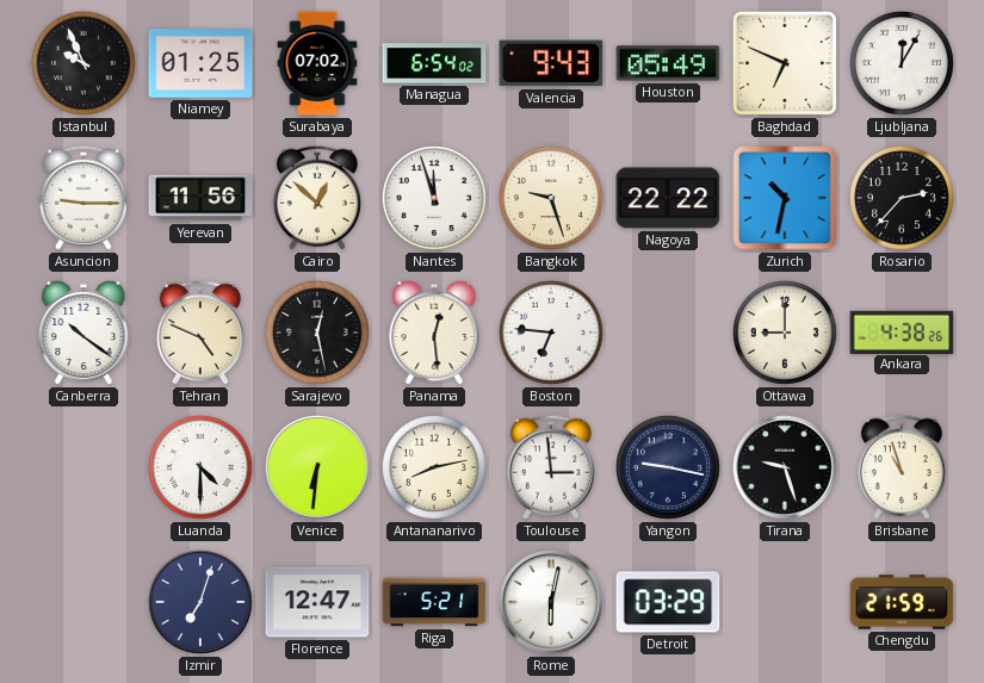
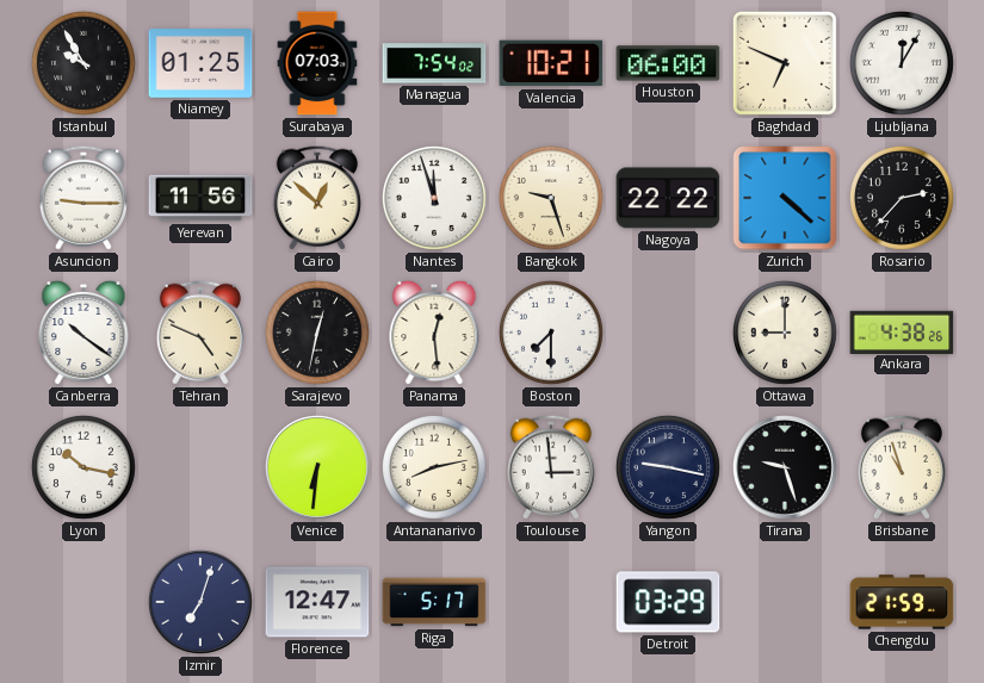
Istanbul: 9:56 -> 9:55 (83, 63)
Surabaya: 07:02 -> 07:03 (317, 63)
Managua: 6:54 -> 7:54 (434, 63)
Valencia: 9:43 -> 10:21 (551, 63)
Houston: 05:49 -> 06:00 (668, 63)
Zurich: 10:32 -> 4:22 (785, 198)
Sarajevo: 12:28 -> 12:32 (317, 333)
Boston: 6:46 -> 7:30 (551, 333)
Lyon: none -> 10:17 (83, 467)
Luanda: 4:30 -> none (200, 467)
Riga: 5:21 -> 5:17 (434, 602)
Rome: 6:02 -> none (552, 603)
